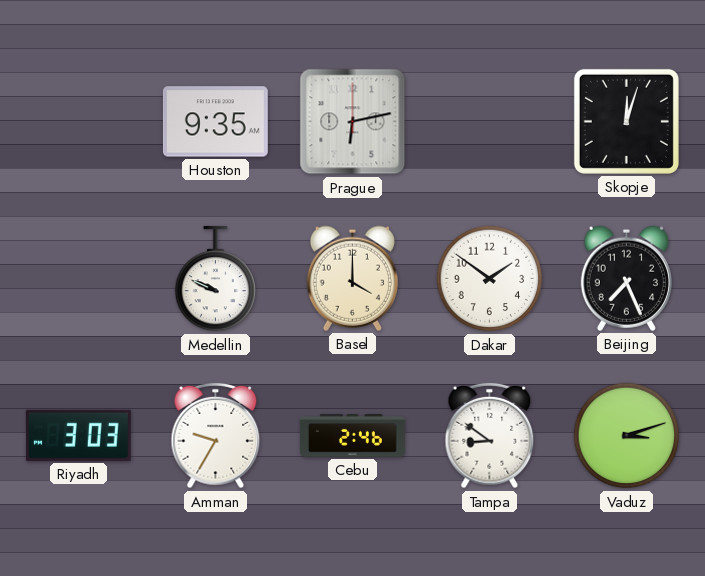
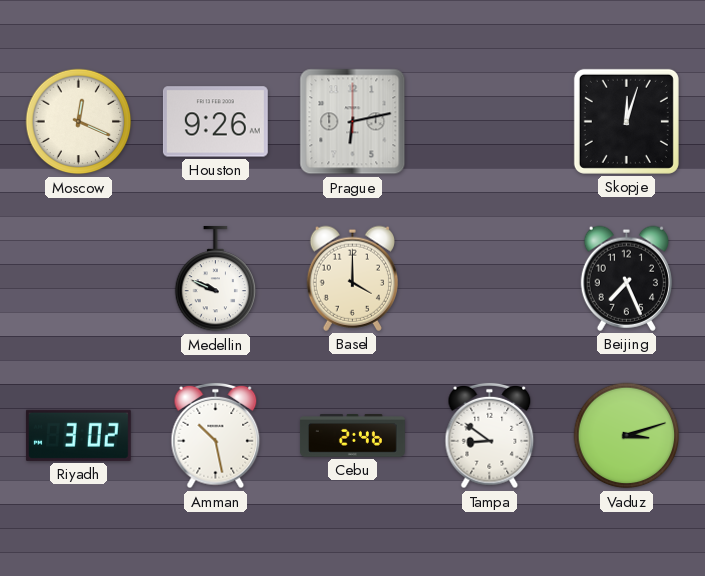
Moscow: none -> 12:19 (79, 122)
Houston: 9:35 -> 9:26 (215, 122)
Dakar: 1:51 -> none (490, 279)
Riyadh: 3:03 -> 3:02 (78, 435)
Amman: 9:35 -> 10:28 (216, 436)
